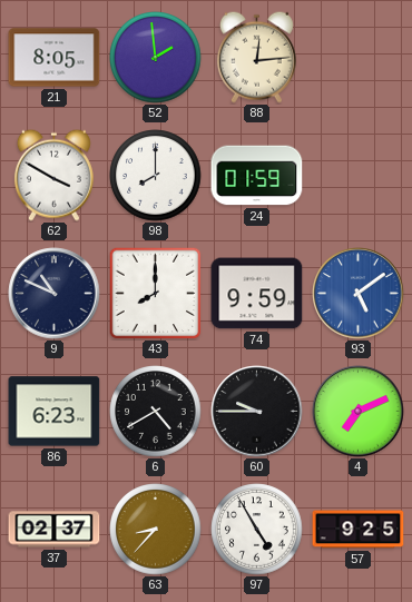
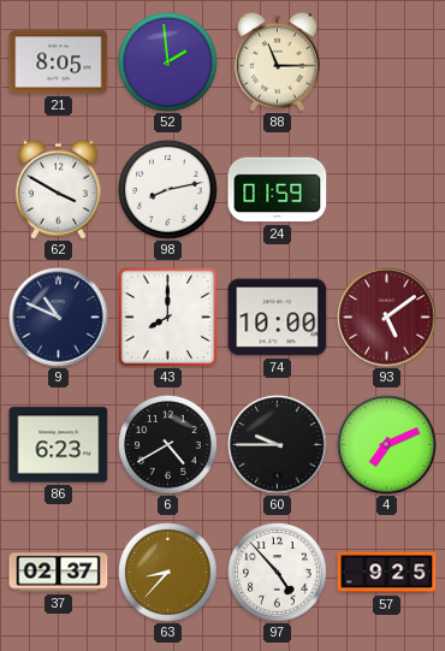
88: 12:14 -> 11:15 (277, 61)
98: 8:00 -> 8:13 (168, 190)
74: 9:59 -> 10:00 (278, 318)
93 dial: blue -> burgundy (387, 318)
97: 4:55 -> 4:53 (278, 573)
